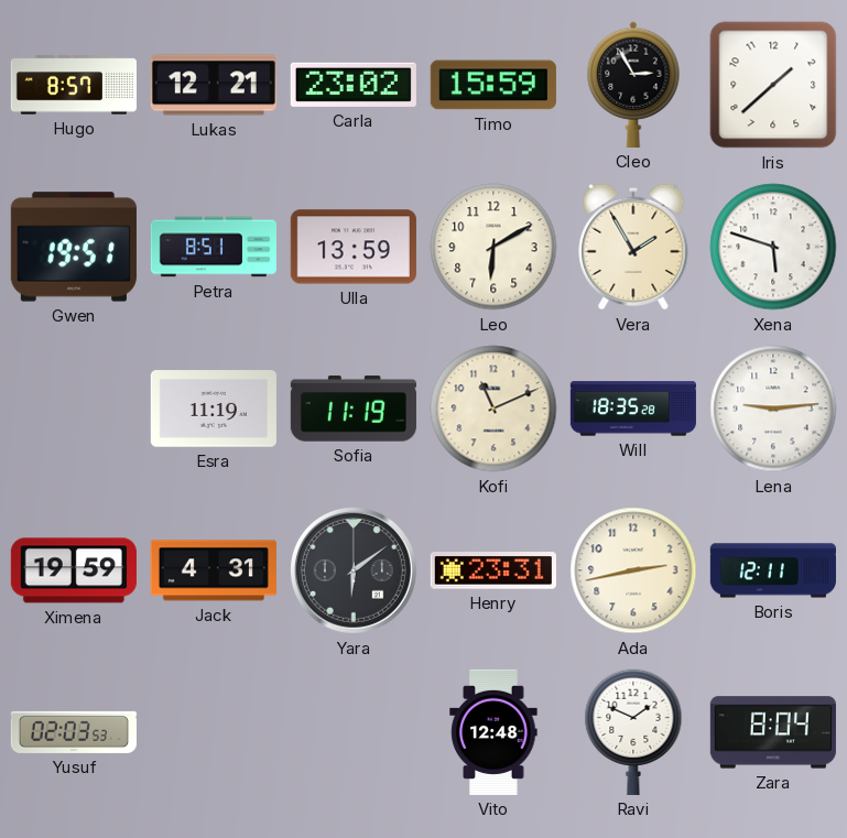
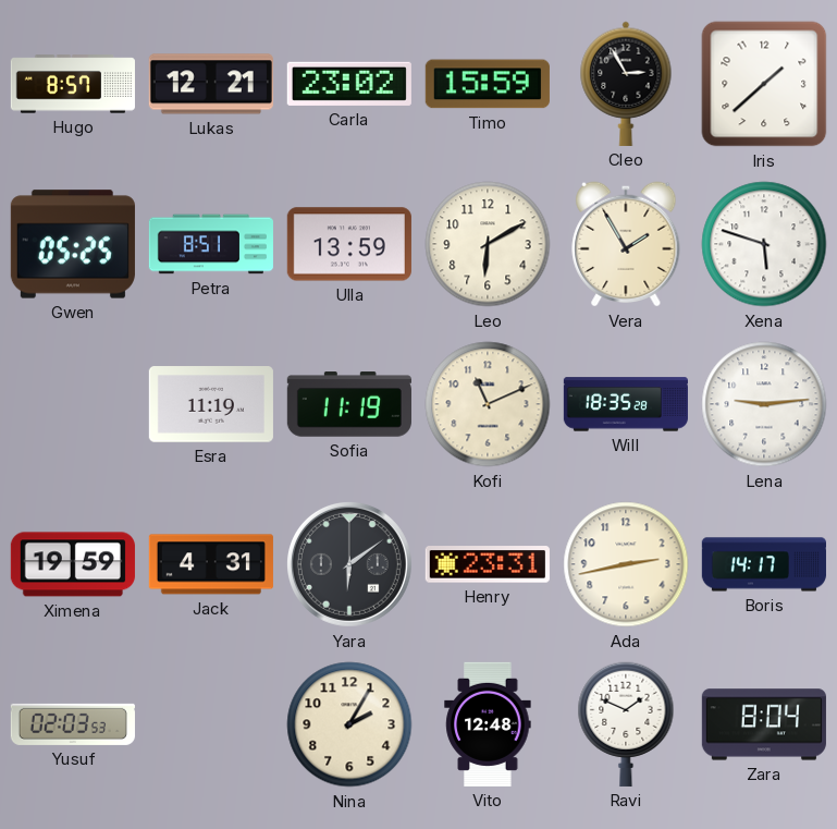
Gwen: 19:51 -> 05:25 (73, 244)
Boris: 12:11 -> 14:17 (764, 564)
Nina: none -> 2:05 (349, 724)
